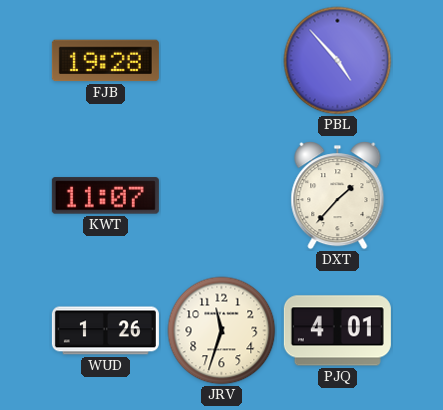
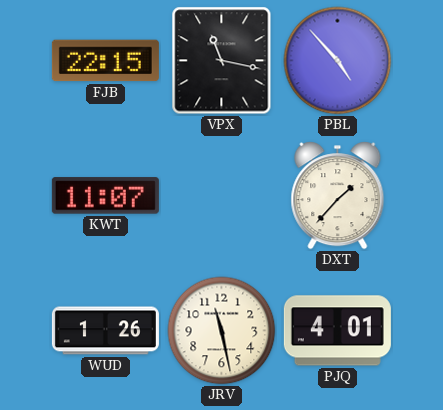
FJB: 19:28 -> 22:15 (105, 61)
VPX: none -> 11:17 (222, 61)
JRV: 11:33 -> 11:28 (222, 331)
